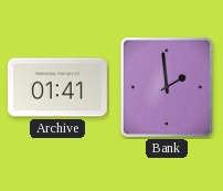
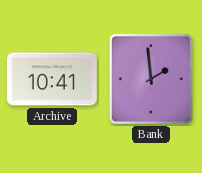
Archive: 01:41 -> 10:41 (52, 79)
